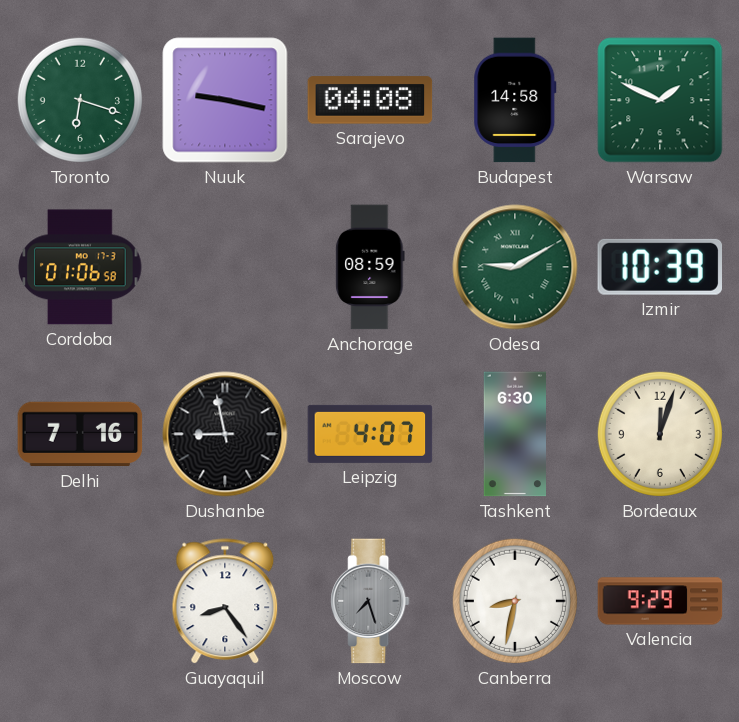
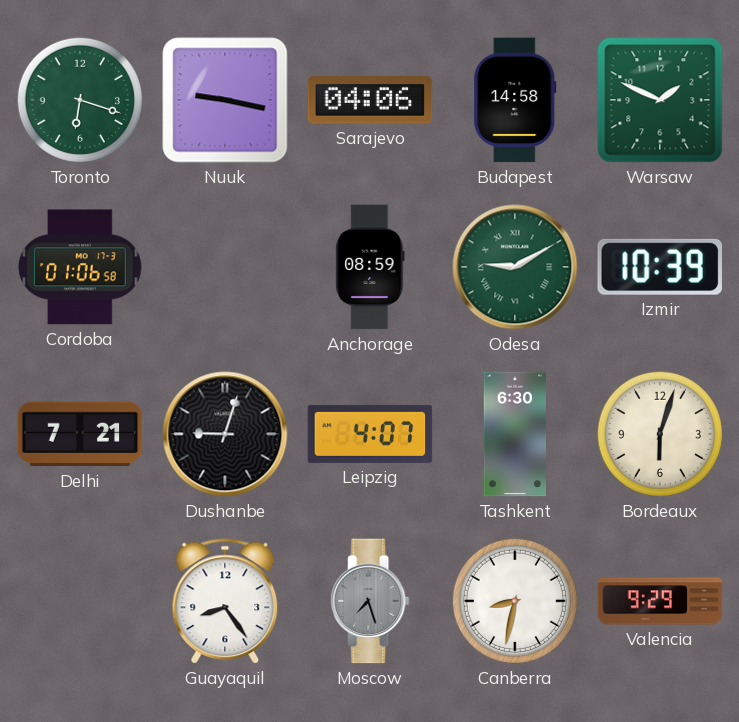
Sarajevo: 04:08 -> 04:06 (370, 100)
Delhi: 7:16 -> 7:21 (80, 434)
Dushanbe: 8:58 -> 9:03 (225, 434)
Bordeaux: 12:03 -> 6:03 (660, 434)
